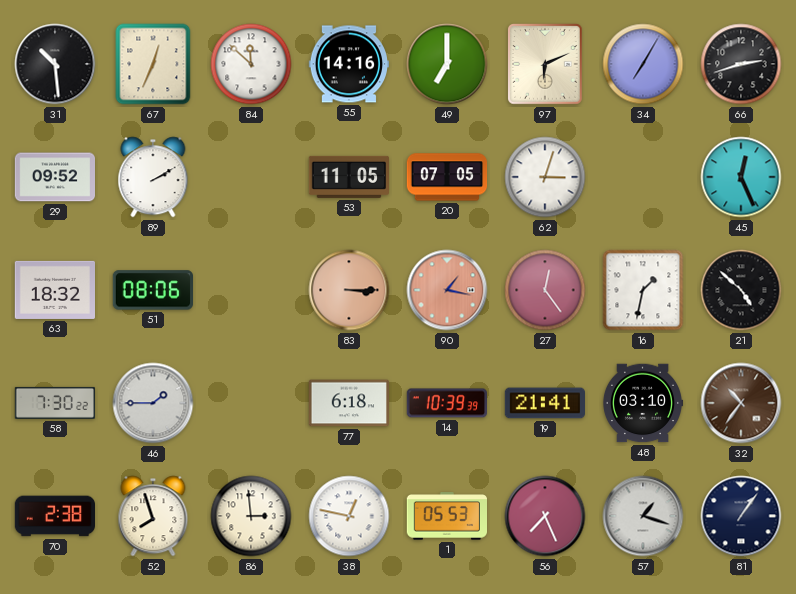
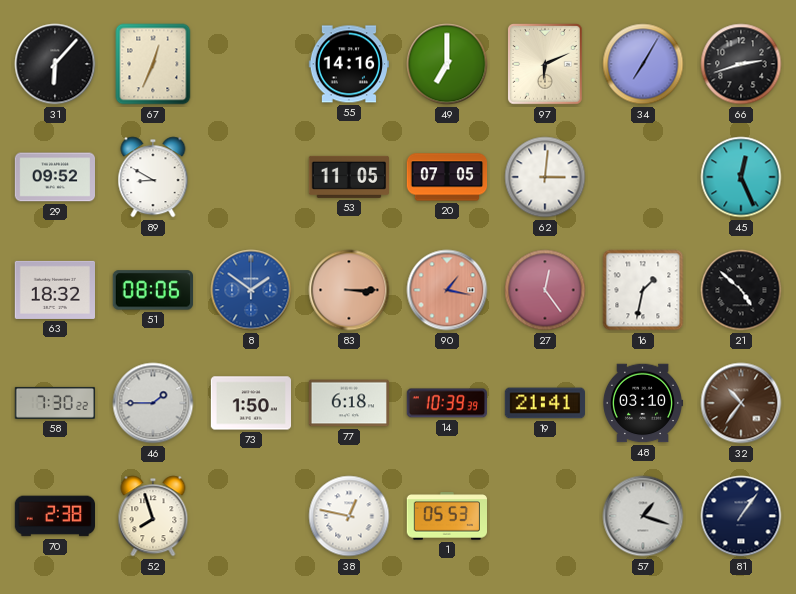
31: 10:29 -> 6:07 (55, 64)
84: 11:52 -> none (251, 64)
89: 2:10 -> 8:50 (153, 177)
62: 3:03 -> 3:01 (545, 177)
8: none -> 1:51 (251, 290)
73: none -> 1:50 (251, 403)
86: 2:59 -> none (251, 516)
56: 7:26 -> none (545, 516)
